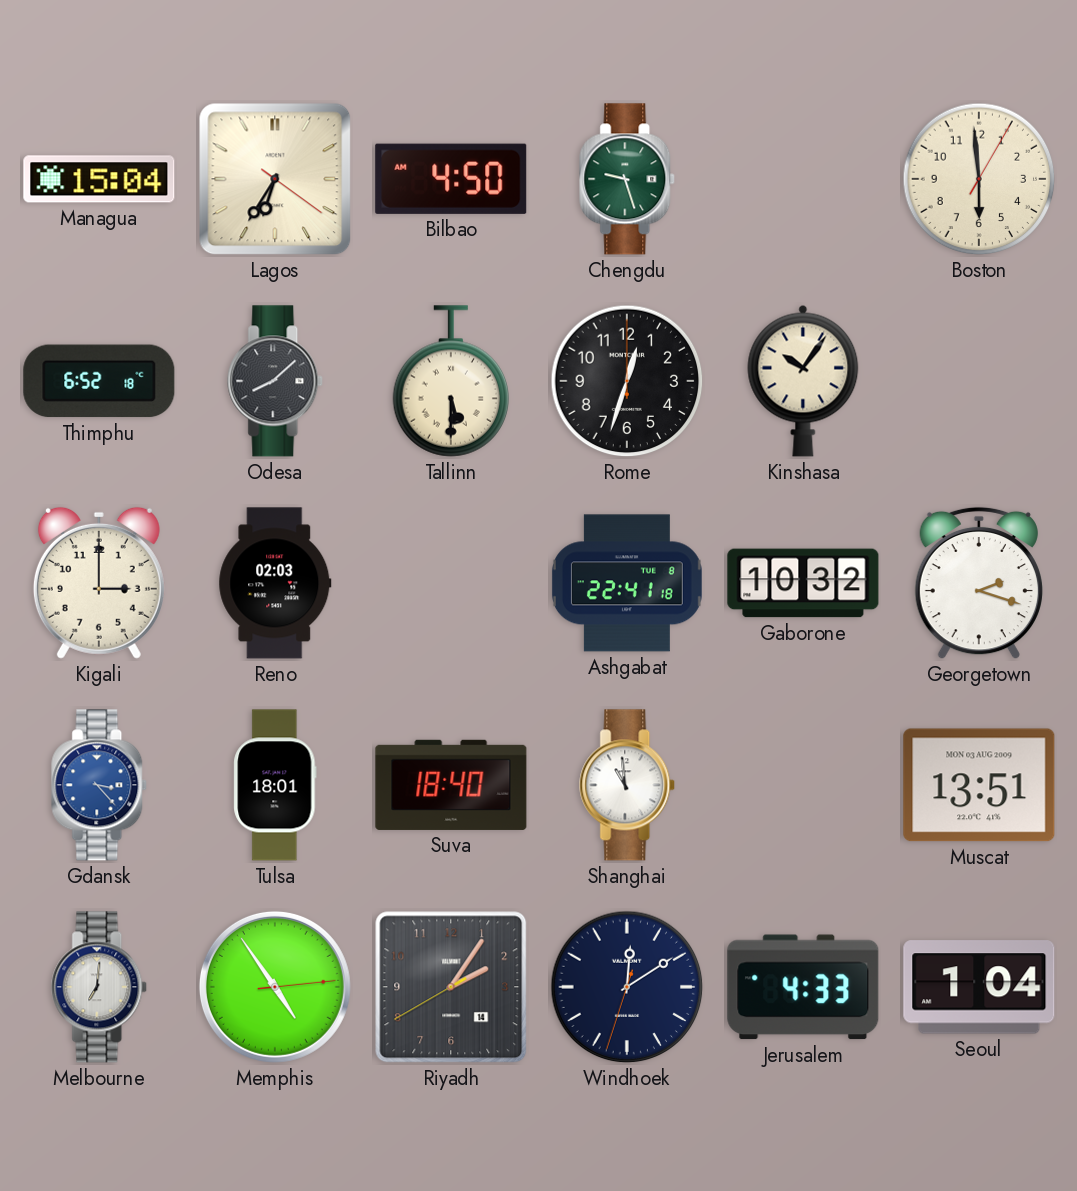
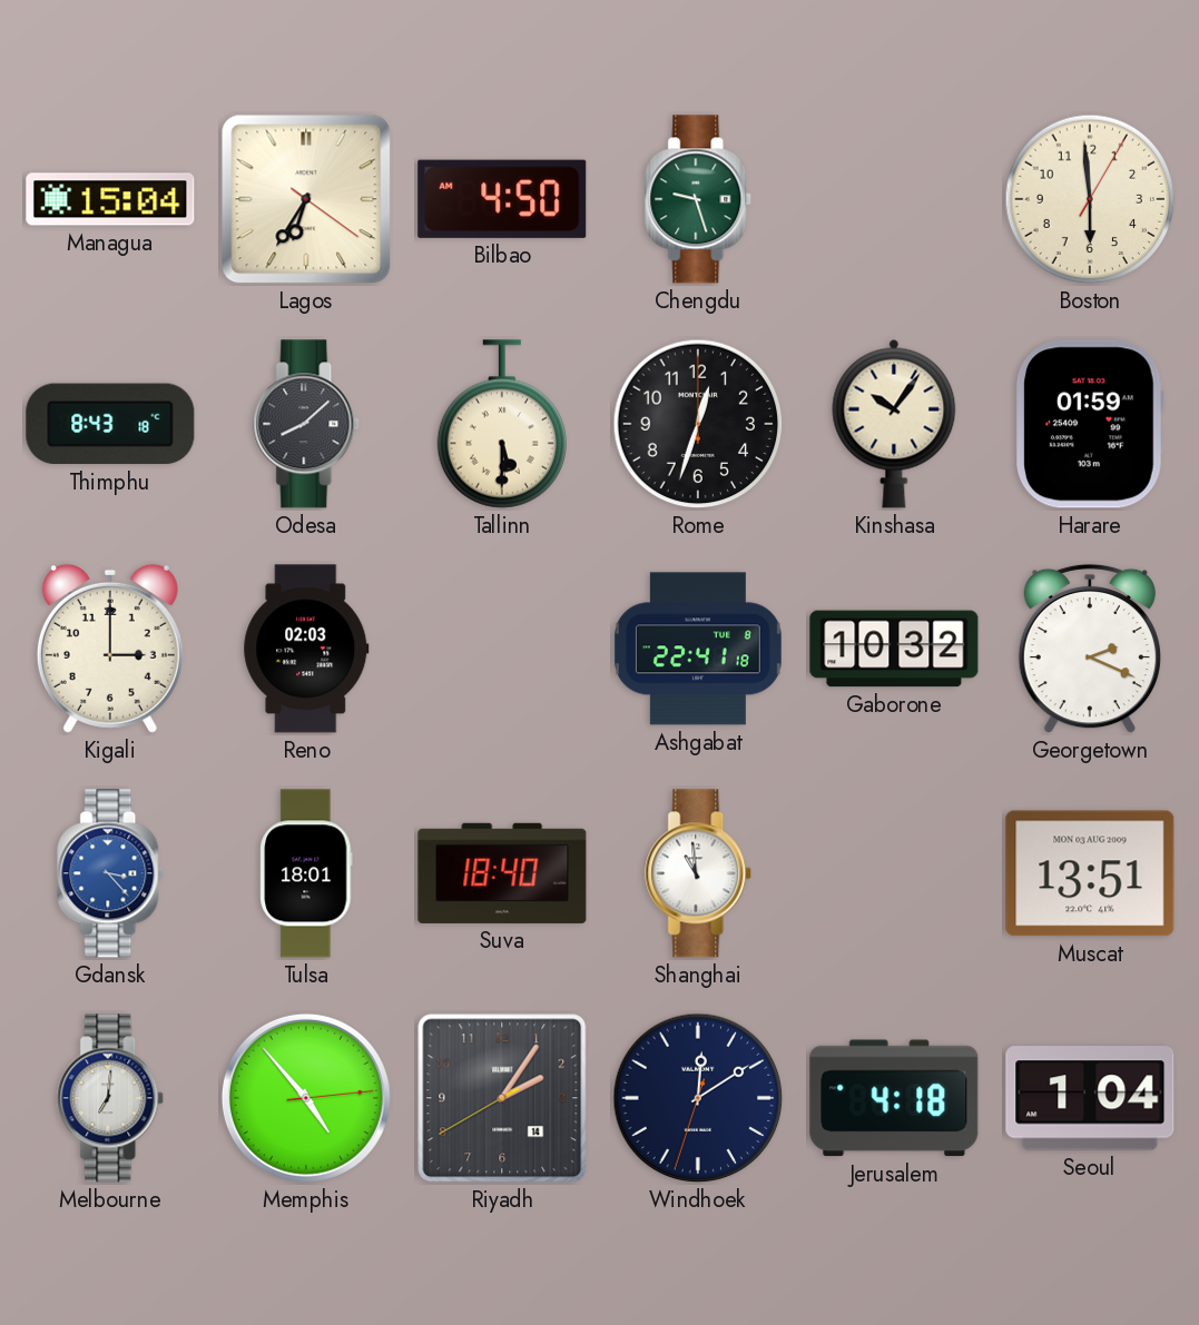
Thimphu: 6:52 -> 8:43 (110, 424)
Harare: none -> 01:59 (1090, 424)
Georgetown: 2:18 -> 2:19 (1090, 649)
Memphis: 4:54 -> 4:53 (306, 1098)
Jerusalem: 4:33 -> 4:18 (894, 1098)
